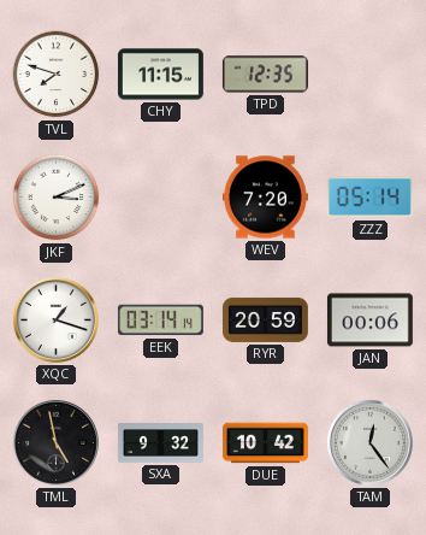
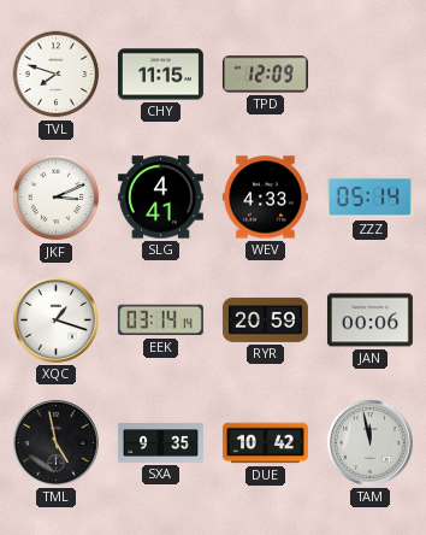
TPD: 12:35 -> 12:09 (265, 75)
SLG: none -> 4:41 (160, 198)
WEV: 7:20 -> 4:33 (265, 198)
SXA: 9:32 -> 9:35 (160, 443)
TAM: 12:24 -> 11:58 (369, 442)
